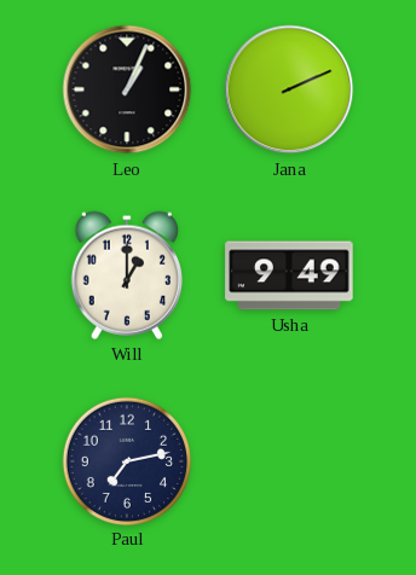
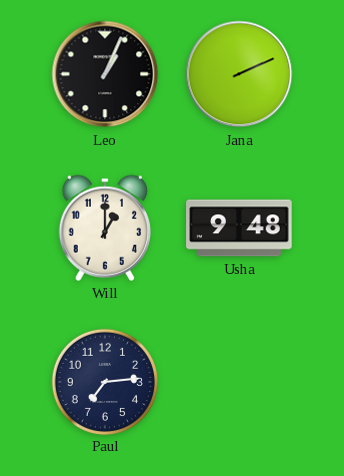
Usha: 9:49 -> 9:48 (239, 228)
Paul: 7:13 -> 7:14 (104, 381)
